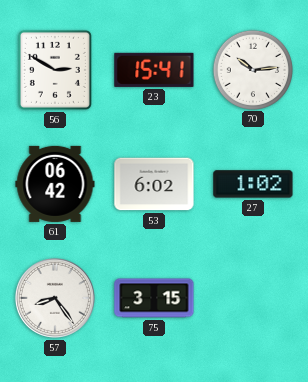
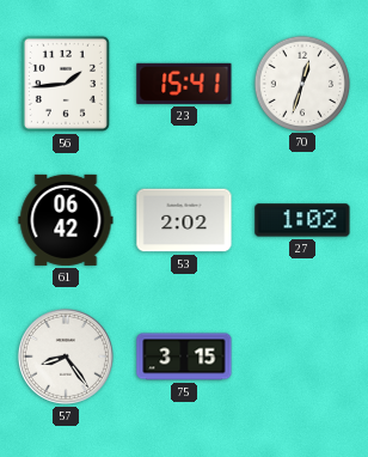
56: 2:50 -> 1:44 (66, 84)
70: 10:14 -> 12:33 (301, 83)
53: 6:02 -> 2:02 (184, 220)
